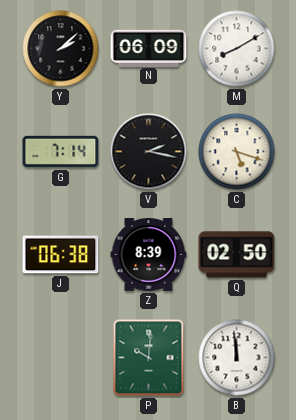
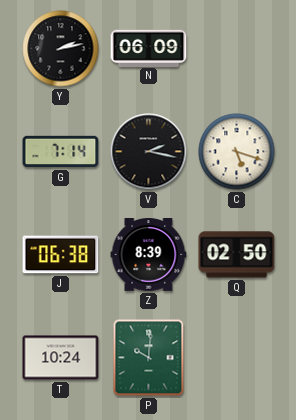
Y: 2:08 -> 2:13 (61, 49)
M: 8:10 -> none (237, 49)
T: none -> 10:24 (61, 358)
B: 11:59 -> none (237, 358)
